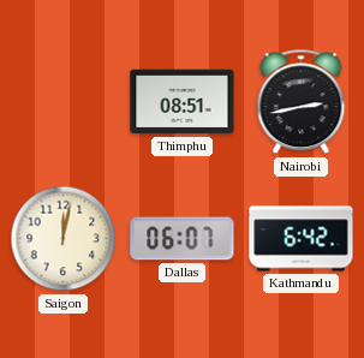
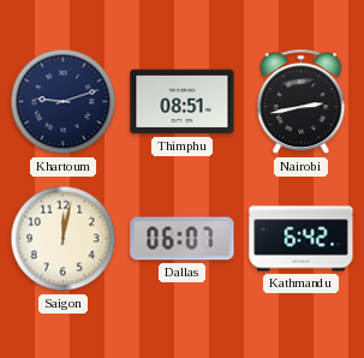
Khartoum: none -> 9:12 (64, 102)
